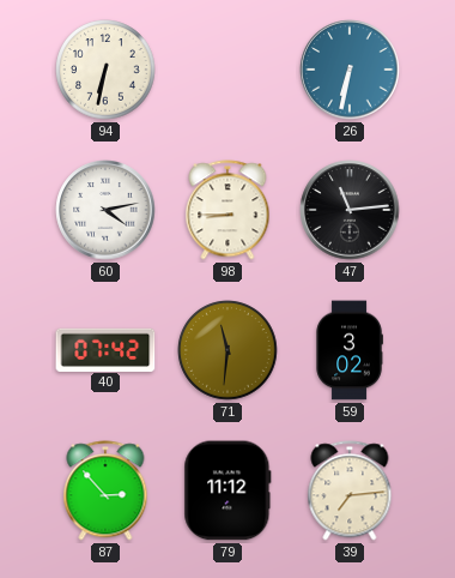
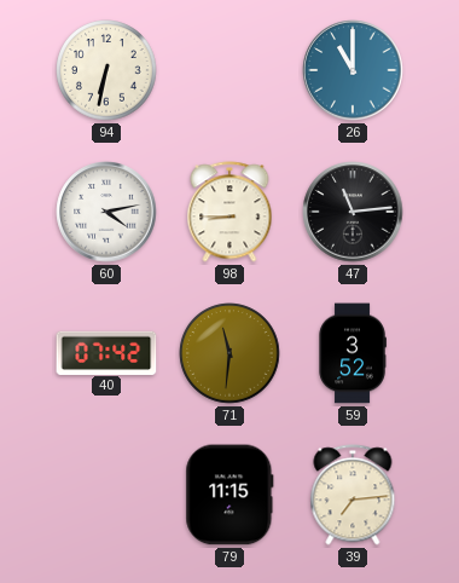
26: 6:32 -> 11:00 (353, 70)
59: 3:02 -> 3:52 (353, 353)
87: 2:53 -> none (105, 490)
79: 11:12 -> 11:15 (230, 495)
